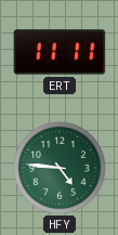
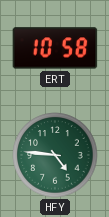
ERT: 11:11 -> 10:58 (55, 48)
